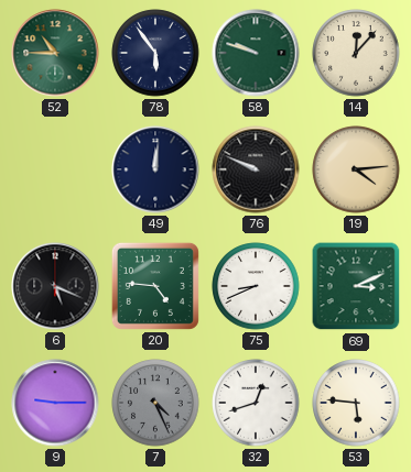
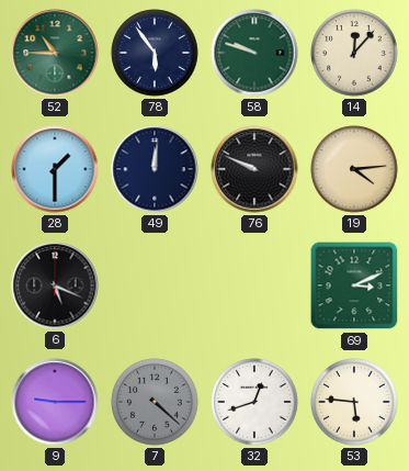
28: none -> 1:30 (55, 169)
20: 4:46 -> none (155, 286)
75: 8:41 -> none (256, 286)
7: 4:26 -> 4:22 (155, 402)
